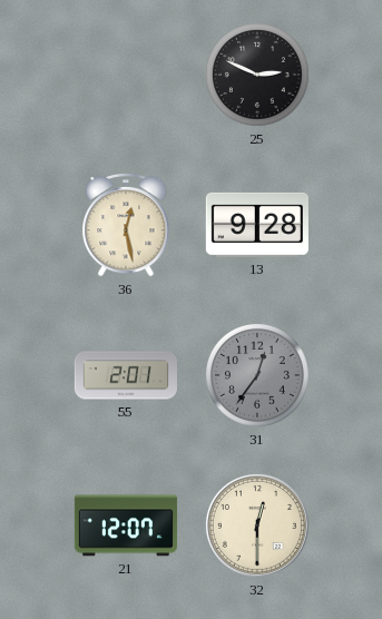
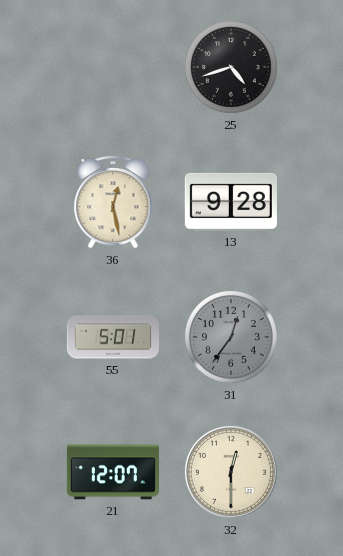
25: 2:49 -> 4:42 (231, 67)
55: 2:01 -> 5:01 (113, 337)
